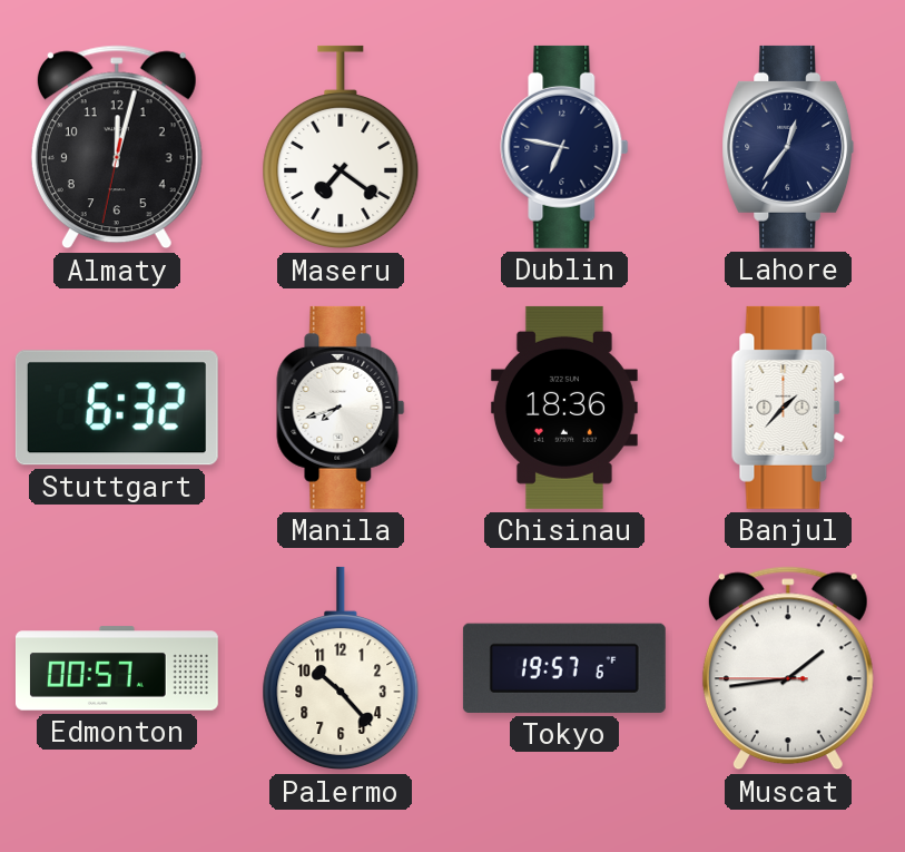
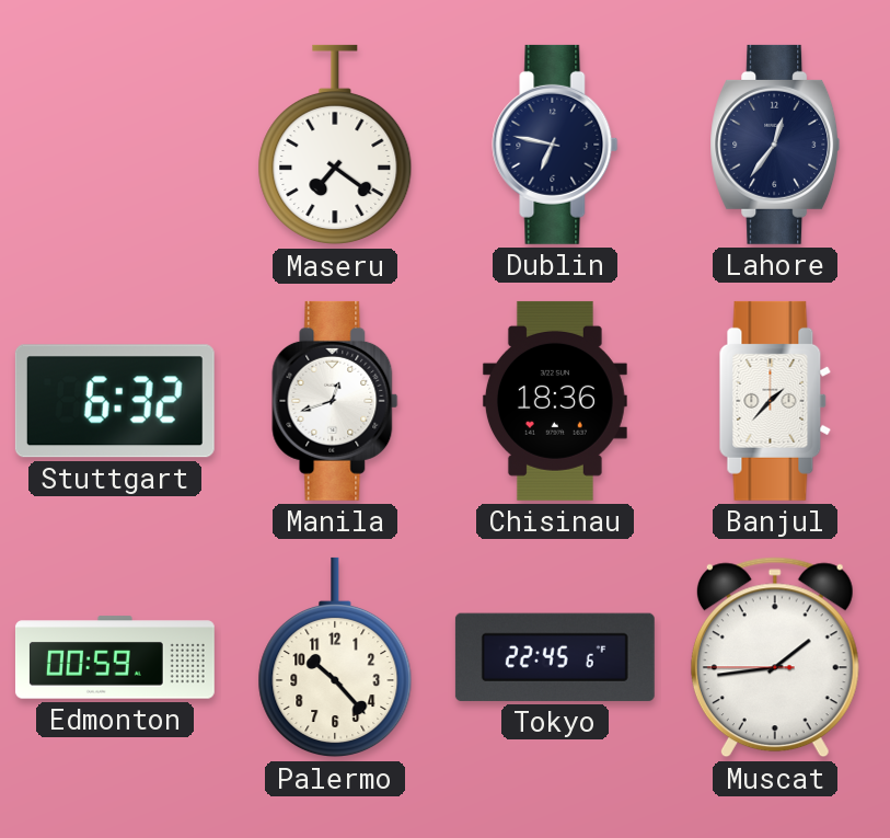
Almaty: 12:02 -> none (117, 147)
Manila: 7:42 -> 12:42 (335, 401)
Edmonton: 00:57 -> 00:59 (115, 657)
Tokyo: 19:57 -> 22:45 (555, 657)
